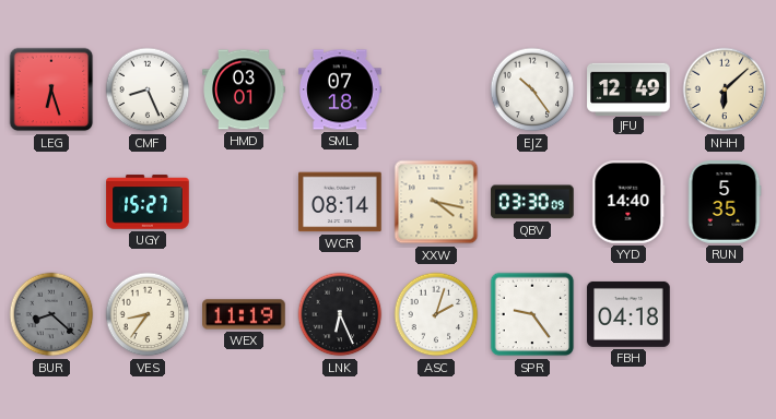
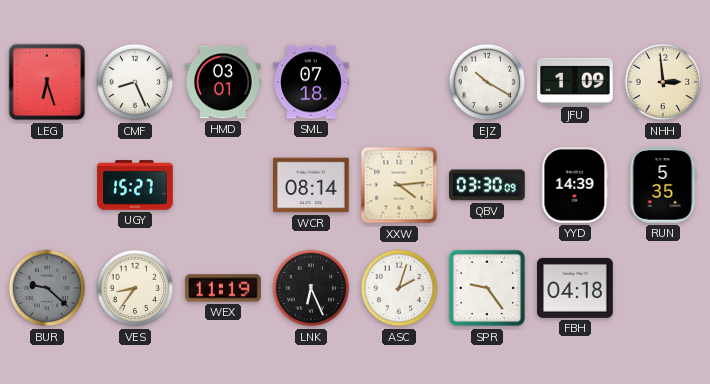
EJZ: 10:24 -> 10:20 (487, 82)
JFU: 12:49 -> 1:09 (575, 81)
NHH: 6:08 -> 2:59 (663, 82)
XXW: 4:17 -> 4:14 (399, 185)
YYD: 14:40 -> 14:39 (575, 185)
BUR: 8:22 -> 9:22 (47, 288)
